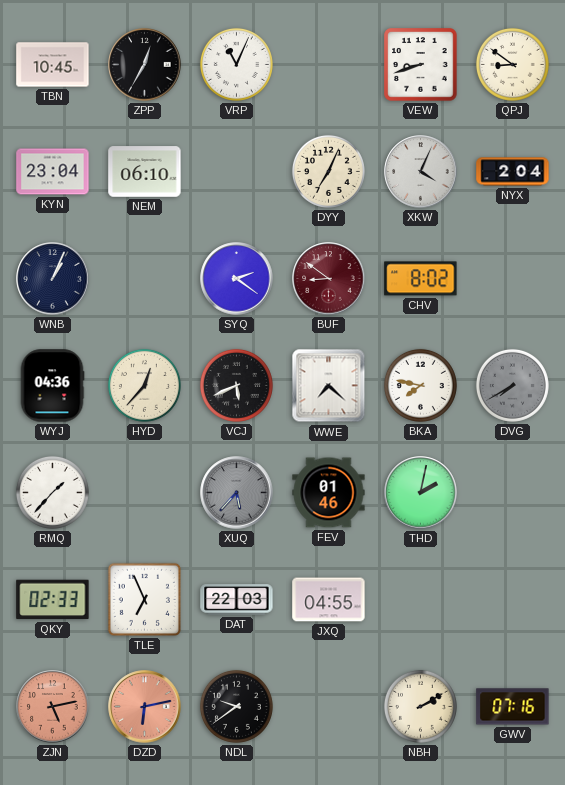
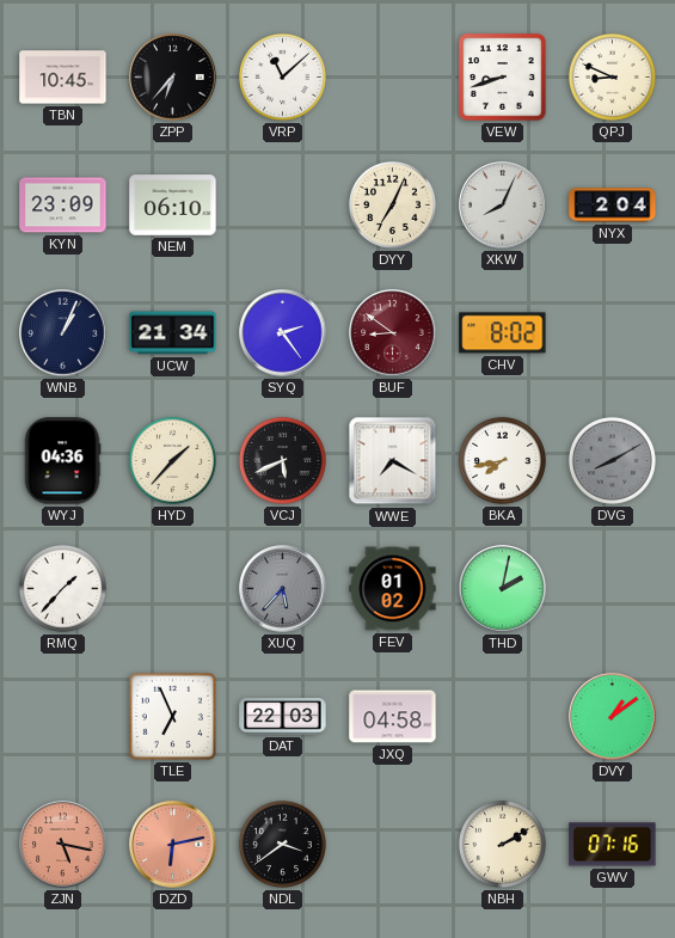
ZPP: 12:35 -> 6:37 (173, 78)
VRP: 11:04 -> 11:08 (282, 76)
QPJ: 8:51 -> 8:49 (612, 76)
KYN: 23:04 -> 23:09 (63, 206)
XKW: 4:04 -> 8:04 (503, 206)
UCW: none -> 21:34 (173, 333)
SYQ: 2:21 -> 2:24 (283, 333)
HYD: 12:37 -> 1:37 (172, 460)
WWE: 7:22 -> 7:20 (393, 461)
BKA: 7:47 -> 7:43 (502, 460)
DVG: 7:40 -> 8:10 (612, 460)
FEV: 01:46 -> 01:02 (393, 589)
QKY: 02:33 -> none (53, 600)
JXQ: 04:55 -> 04:58 (393, 717)
DVY: none -> 1:09 (613, 717)
ZJN: 5:13 -> 5:17 (63, 845)
NDL: 9:39 -> 3:39 (282, 844)
